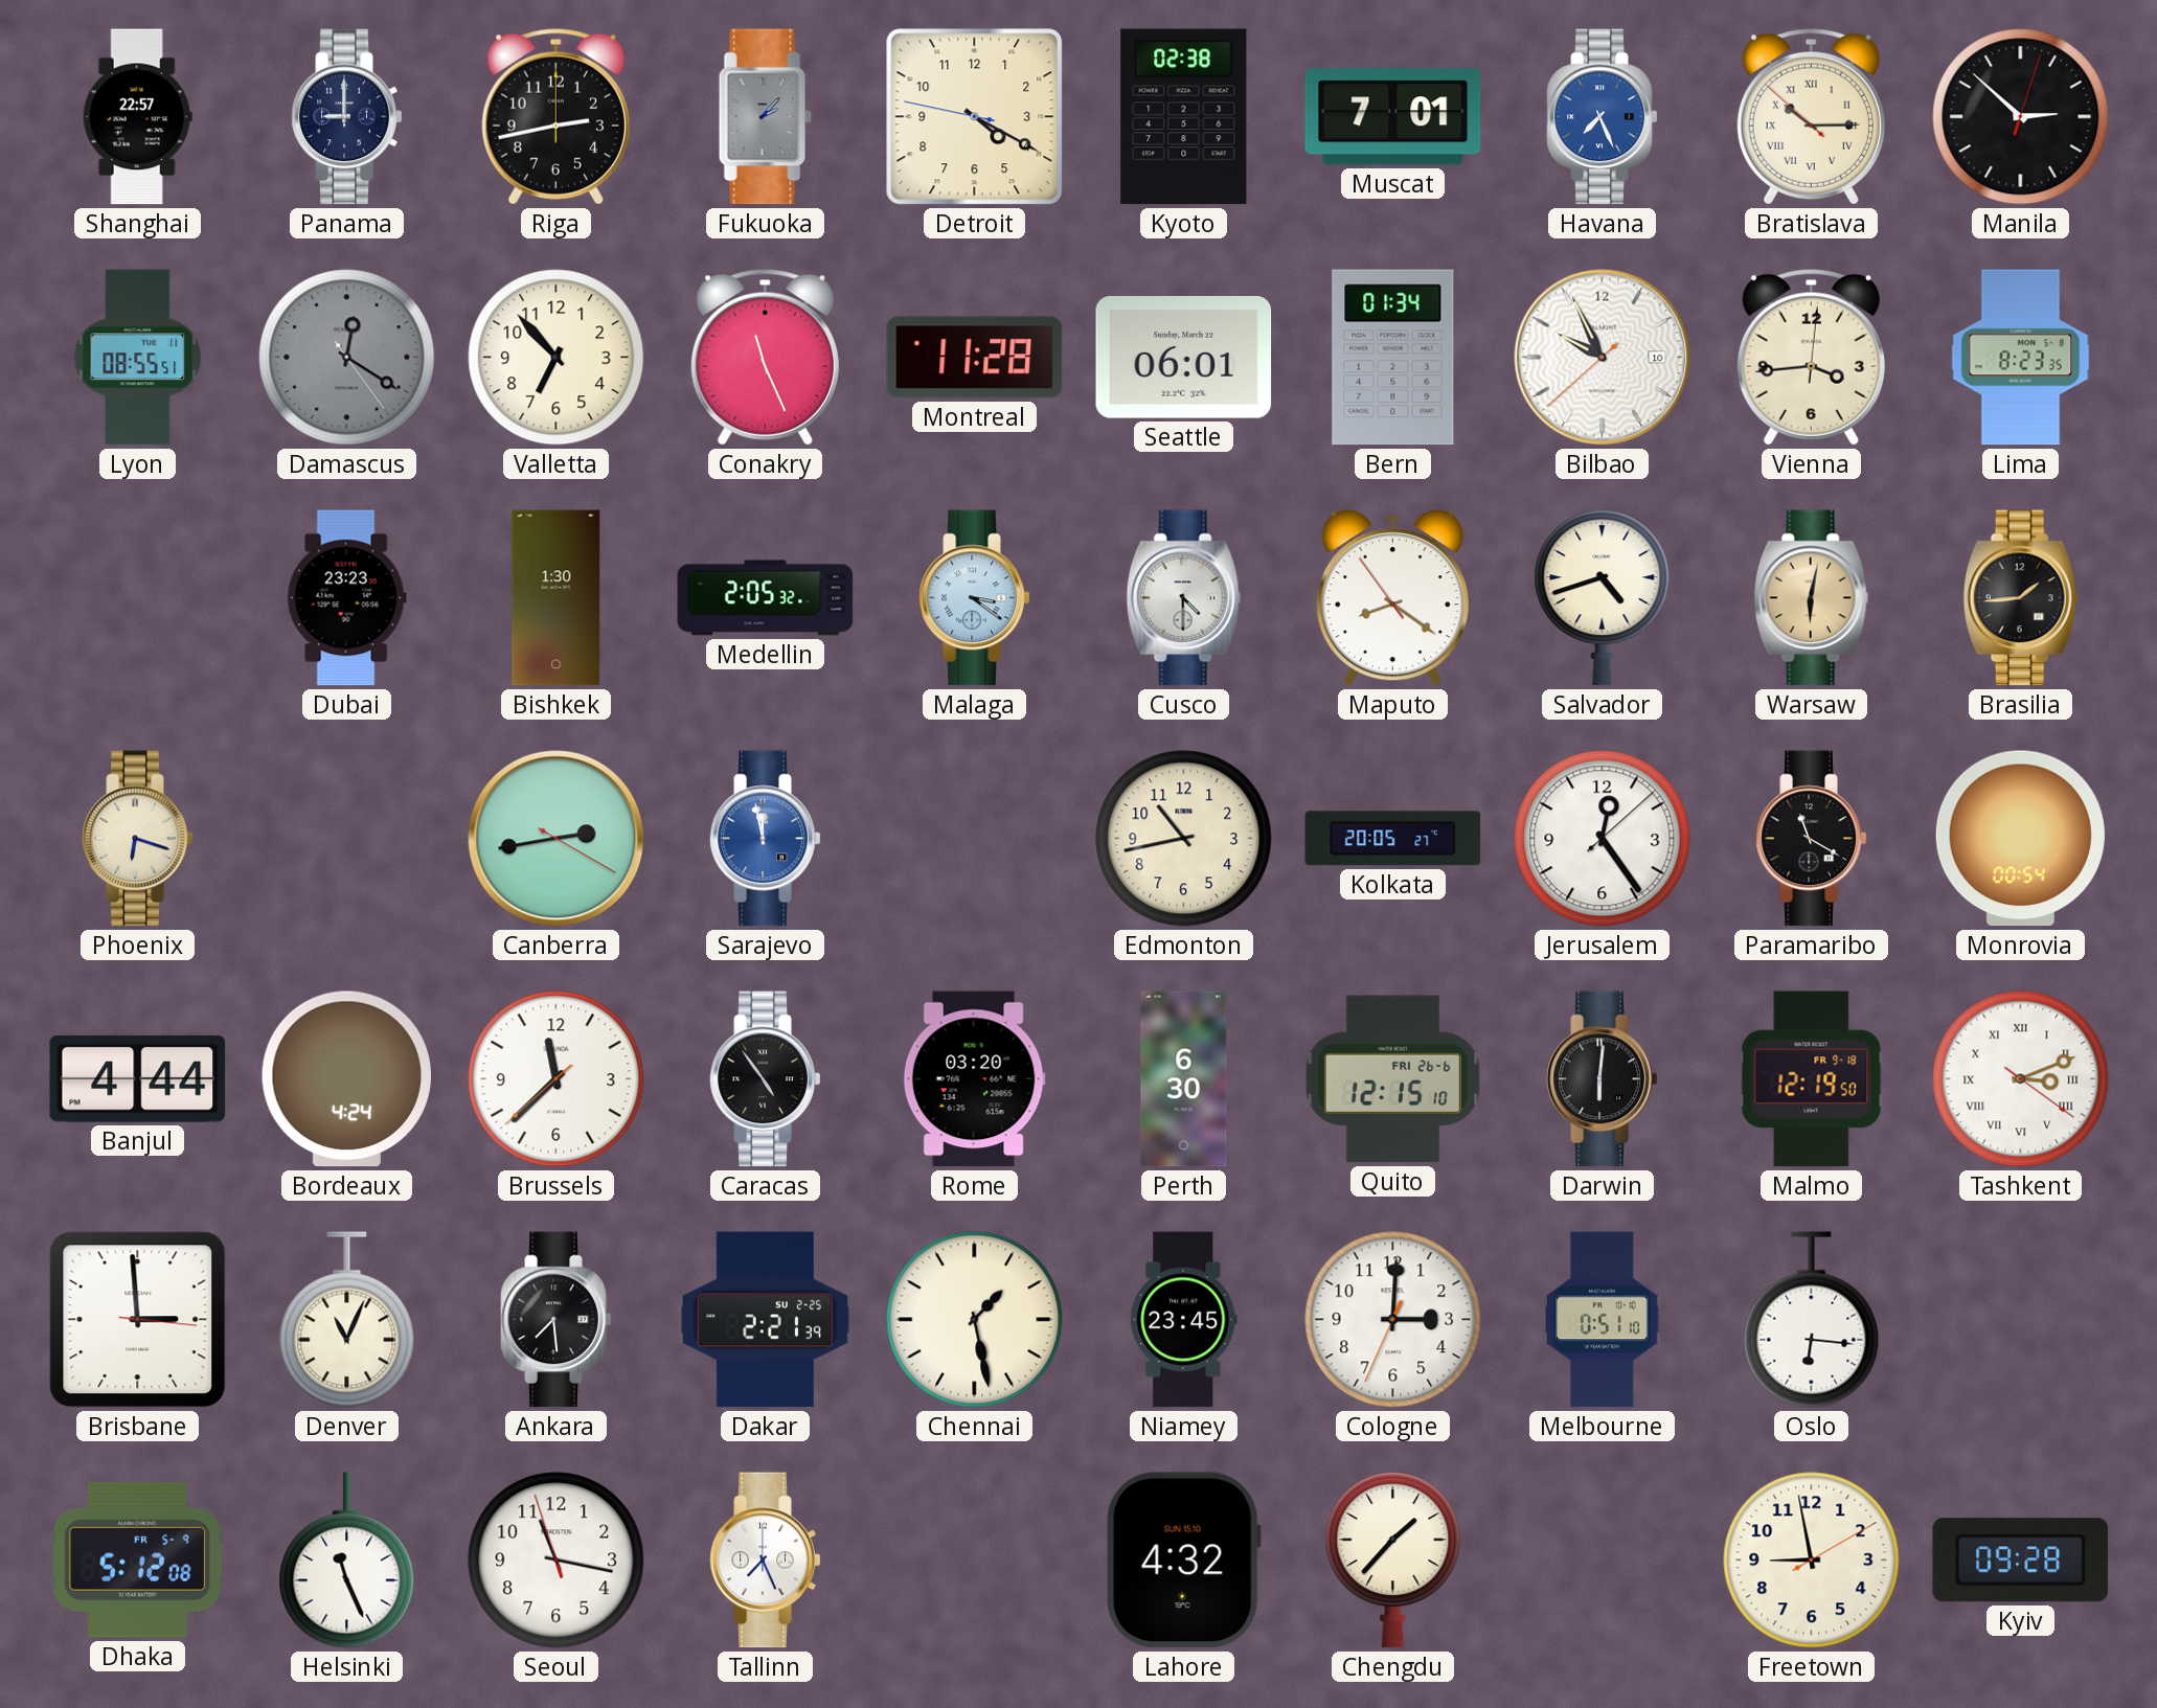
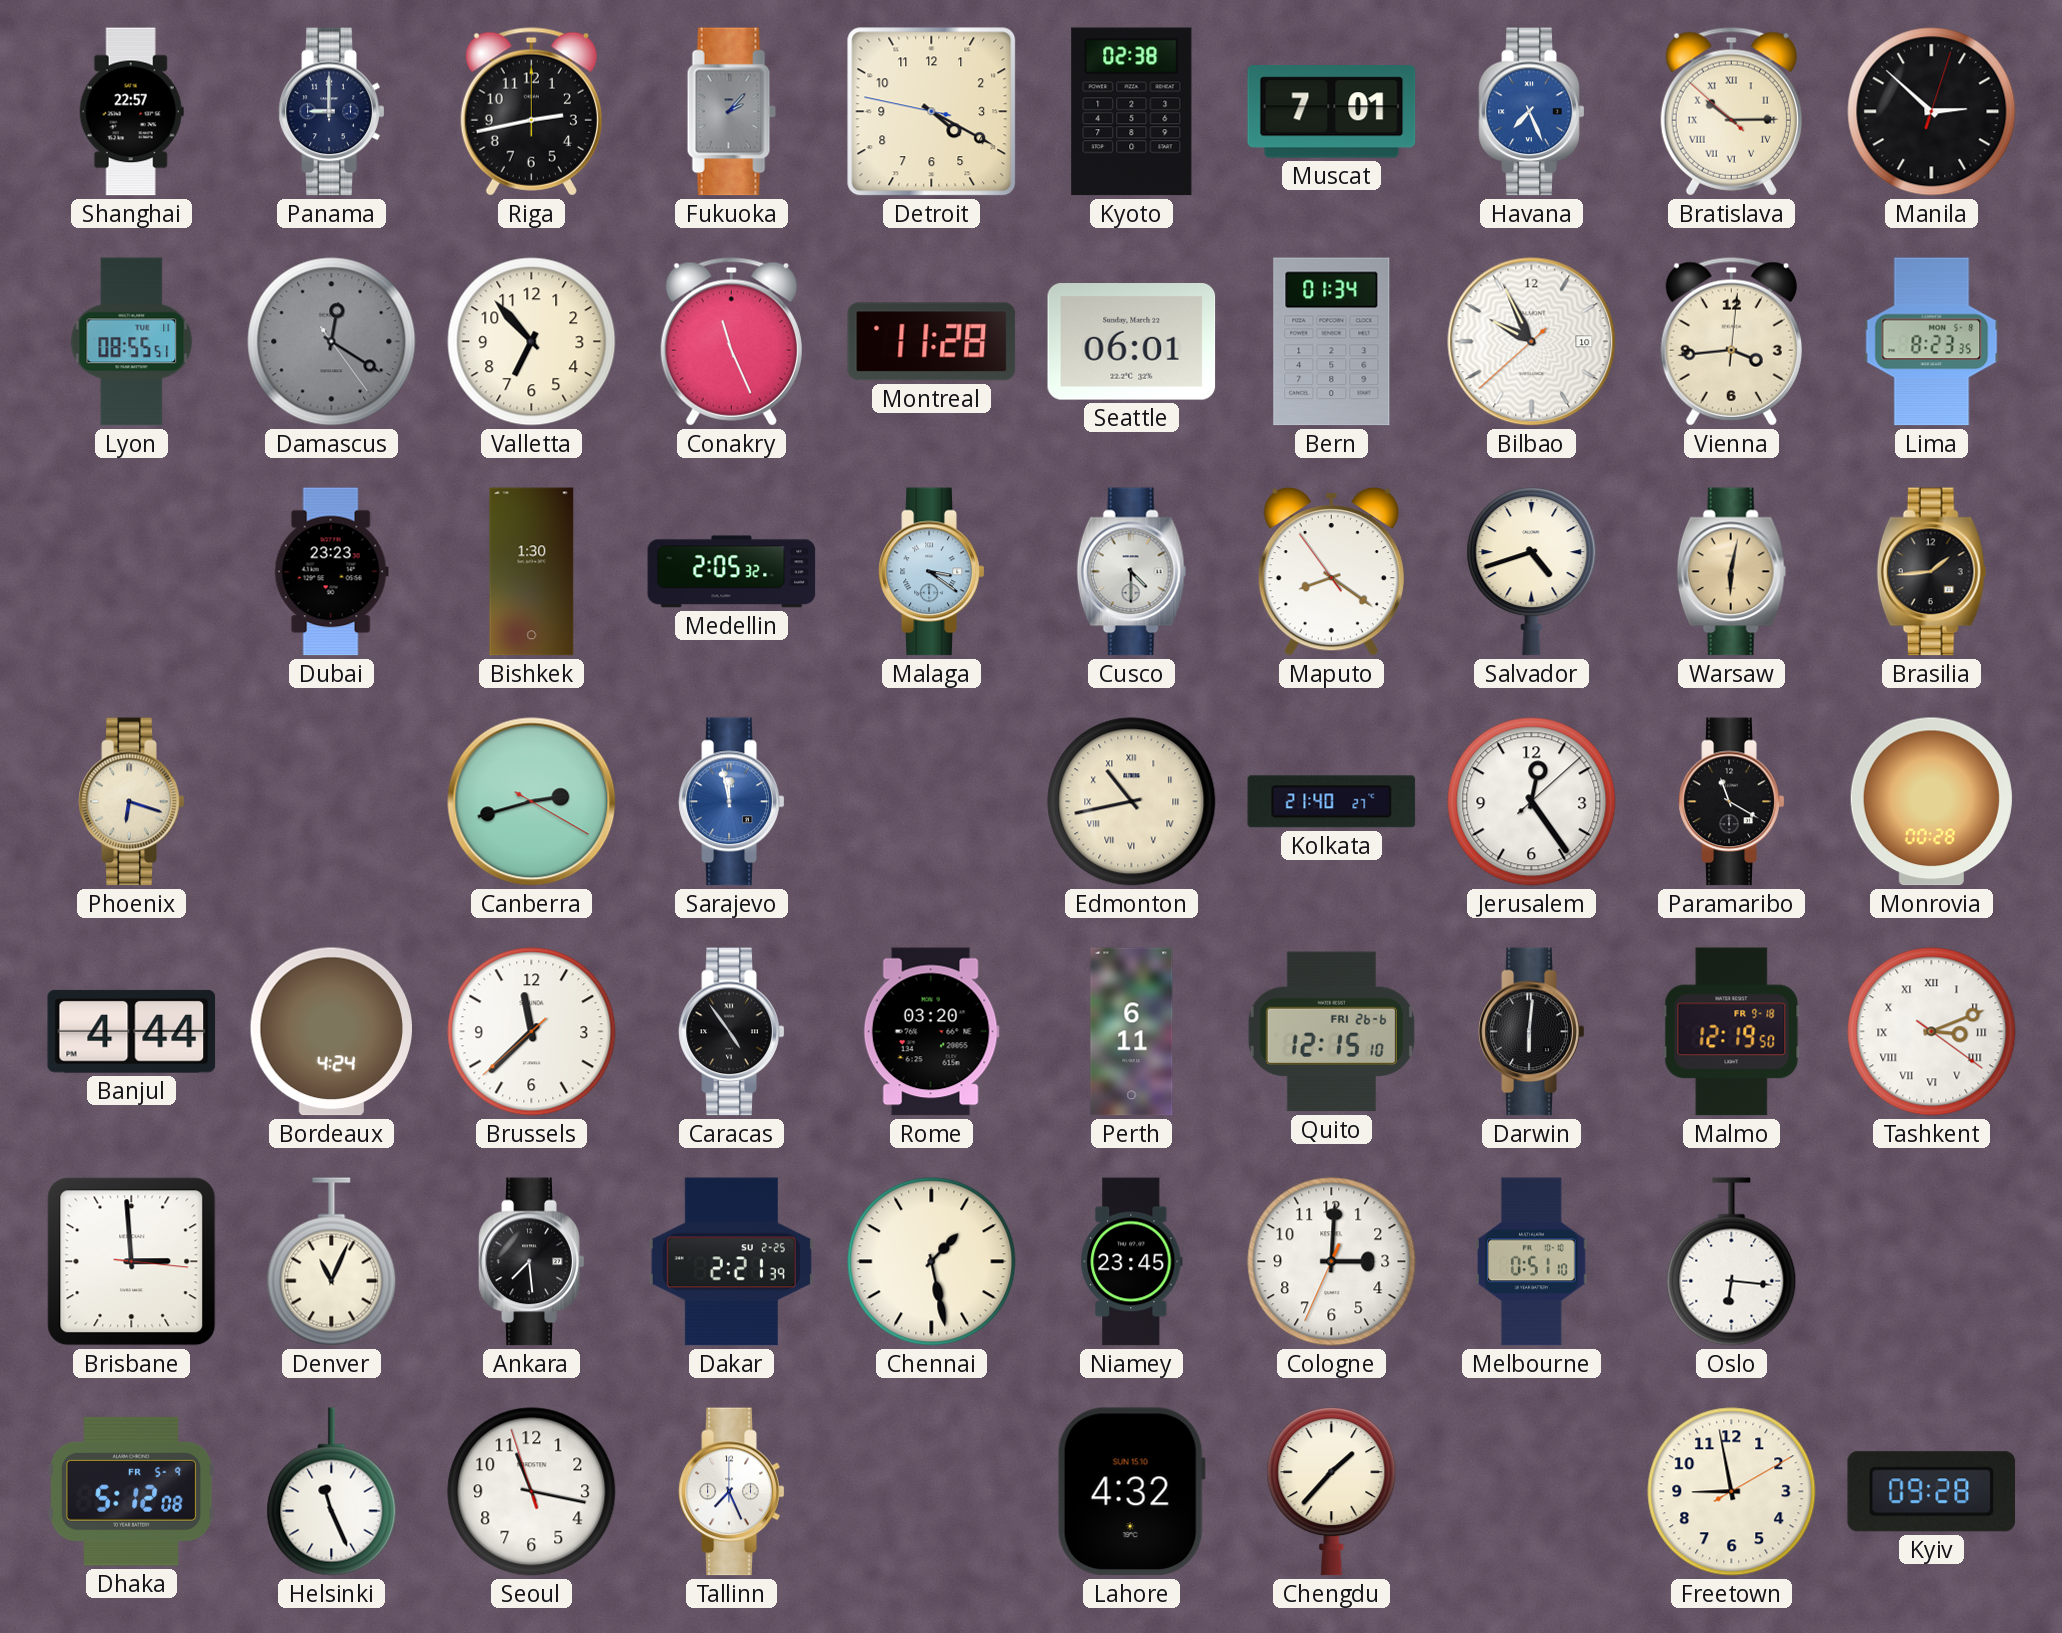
Canberra: 2:43 -> 2:42 (532, 802)
Edmonton numerals: Arabic -> Roman (1132, 802)
Kolkata: 20:05 -> 21:40 (1332, 802)
Monrovia: 00:54 -> 00:28 (1931, 802)
Perth: 6:30 -> 6:11 (1132, 1032)
